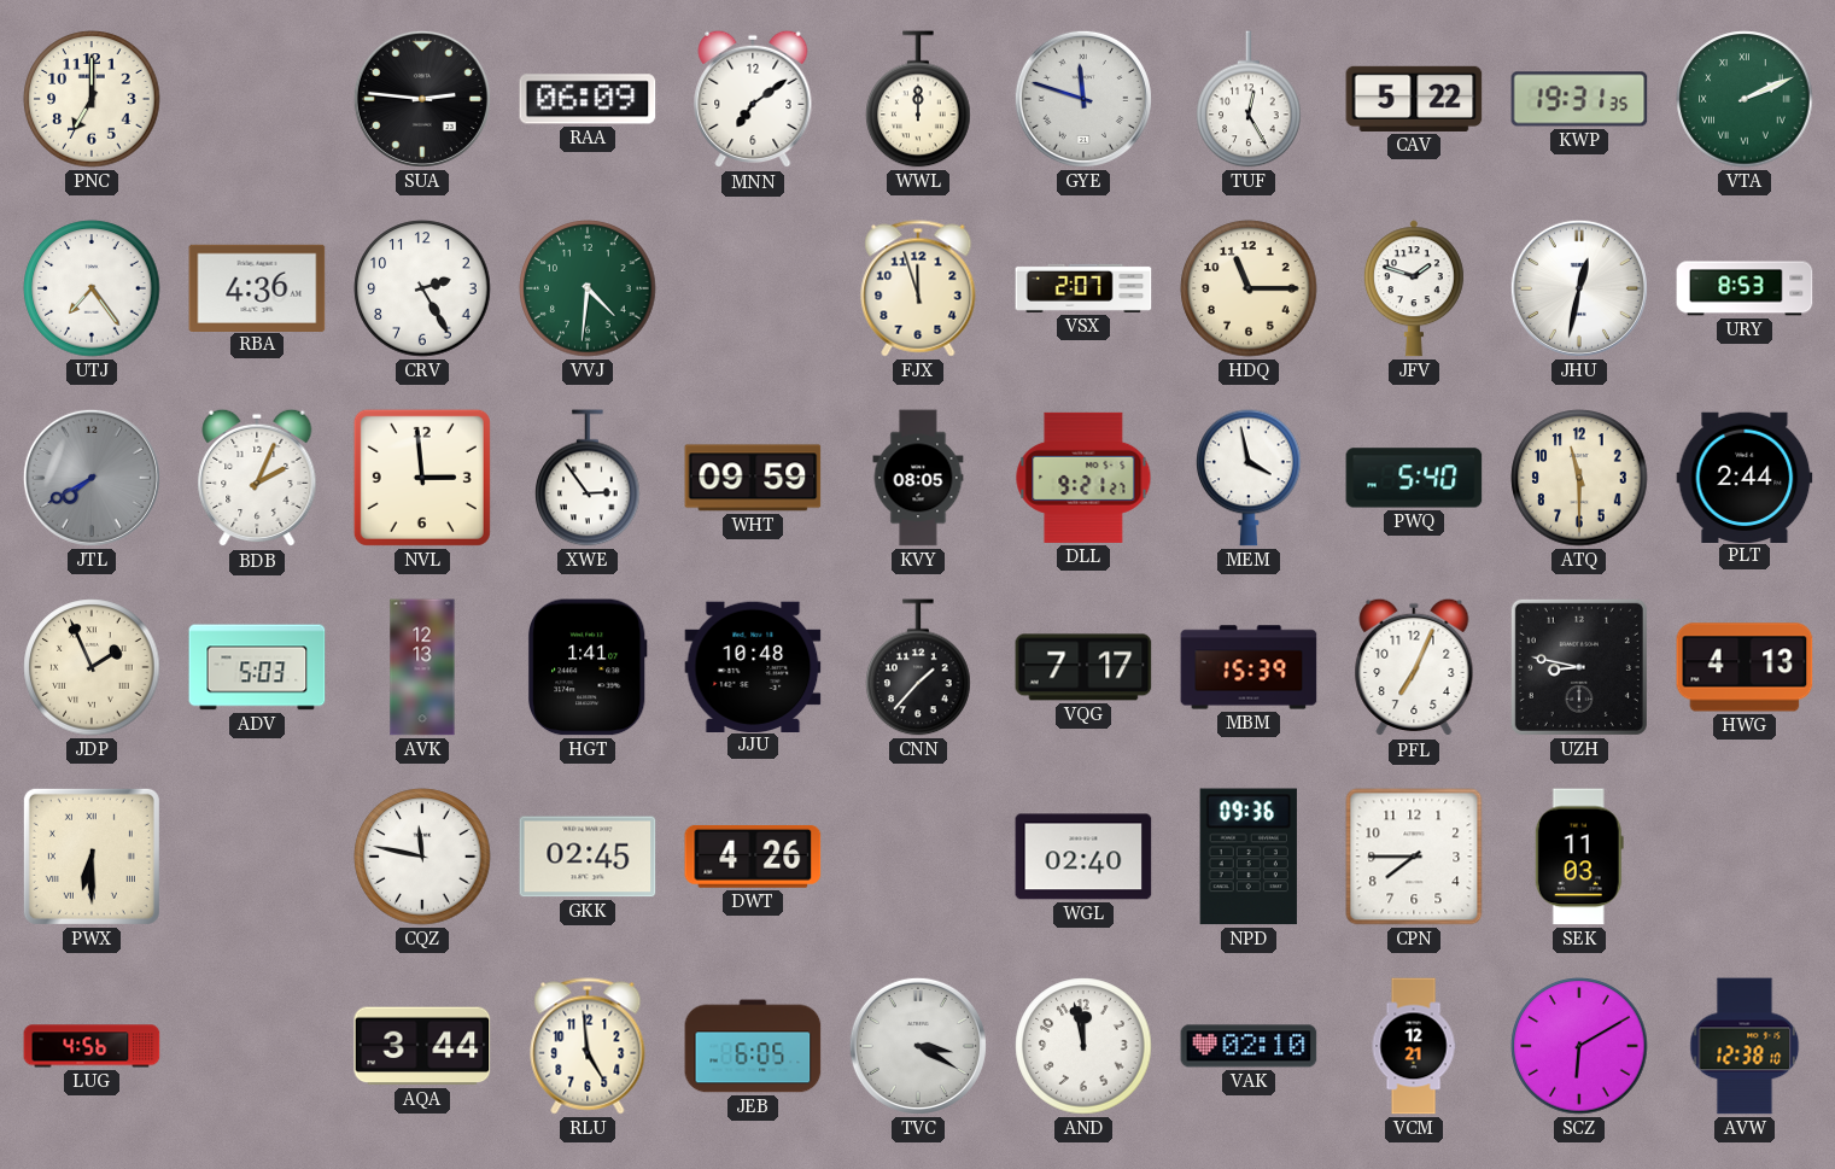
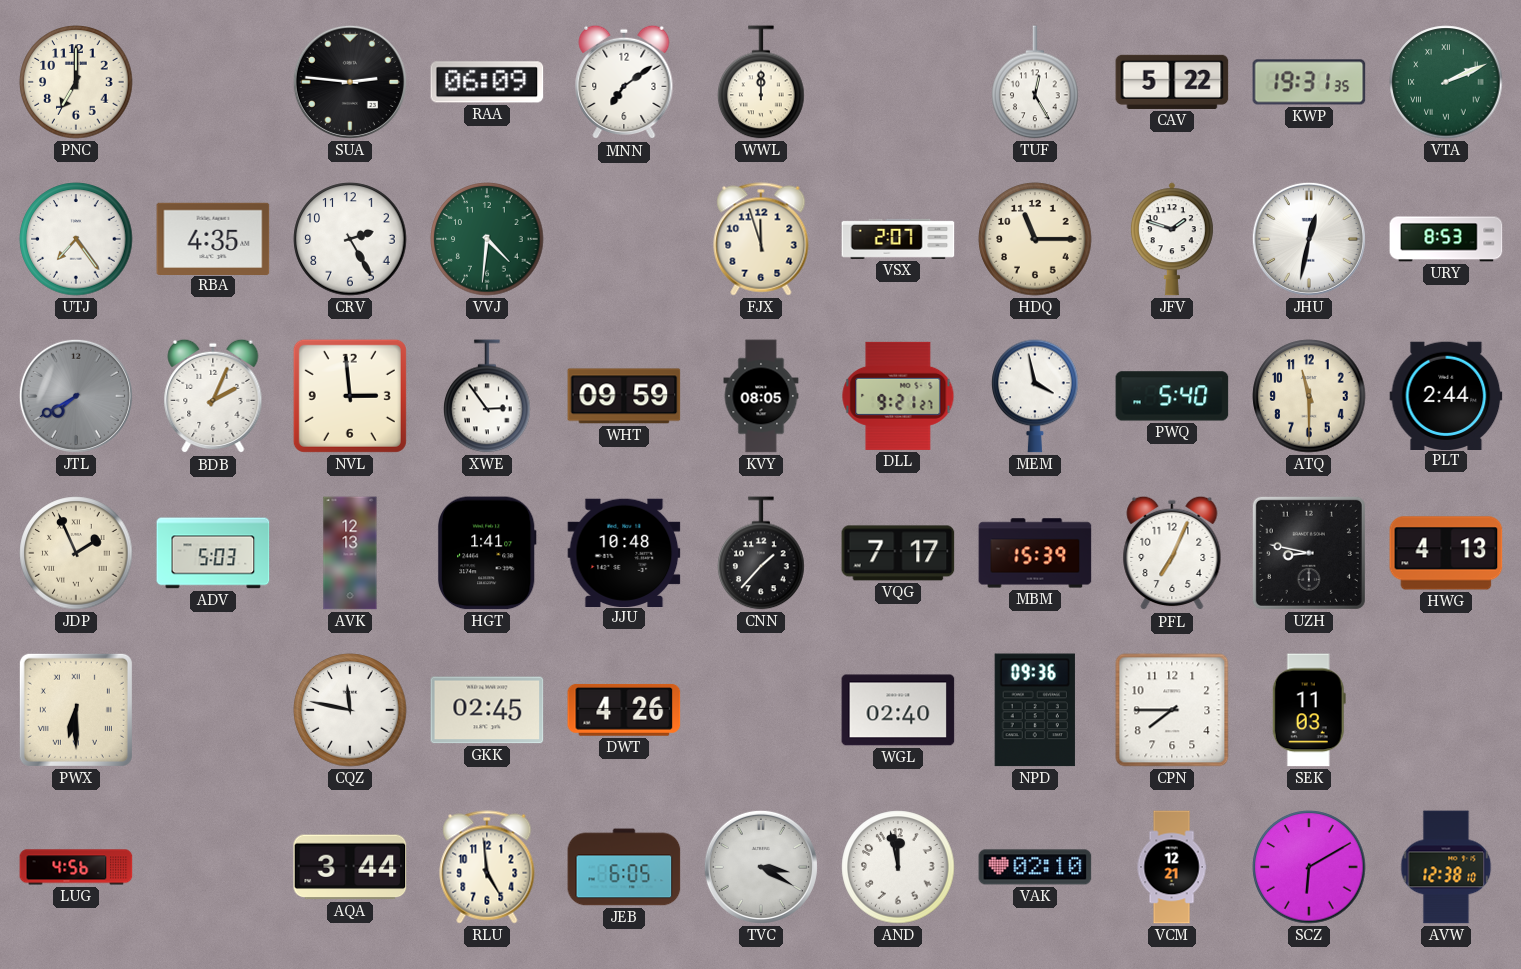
GYE: 11:48 -> none (1083, 99)
RBA: 4:36 -> 4:35 (213, 238)
